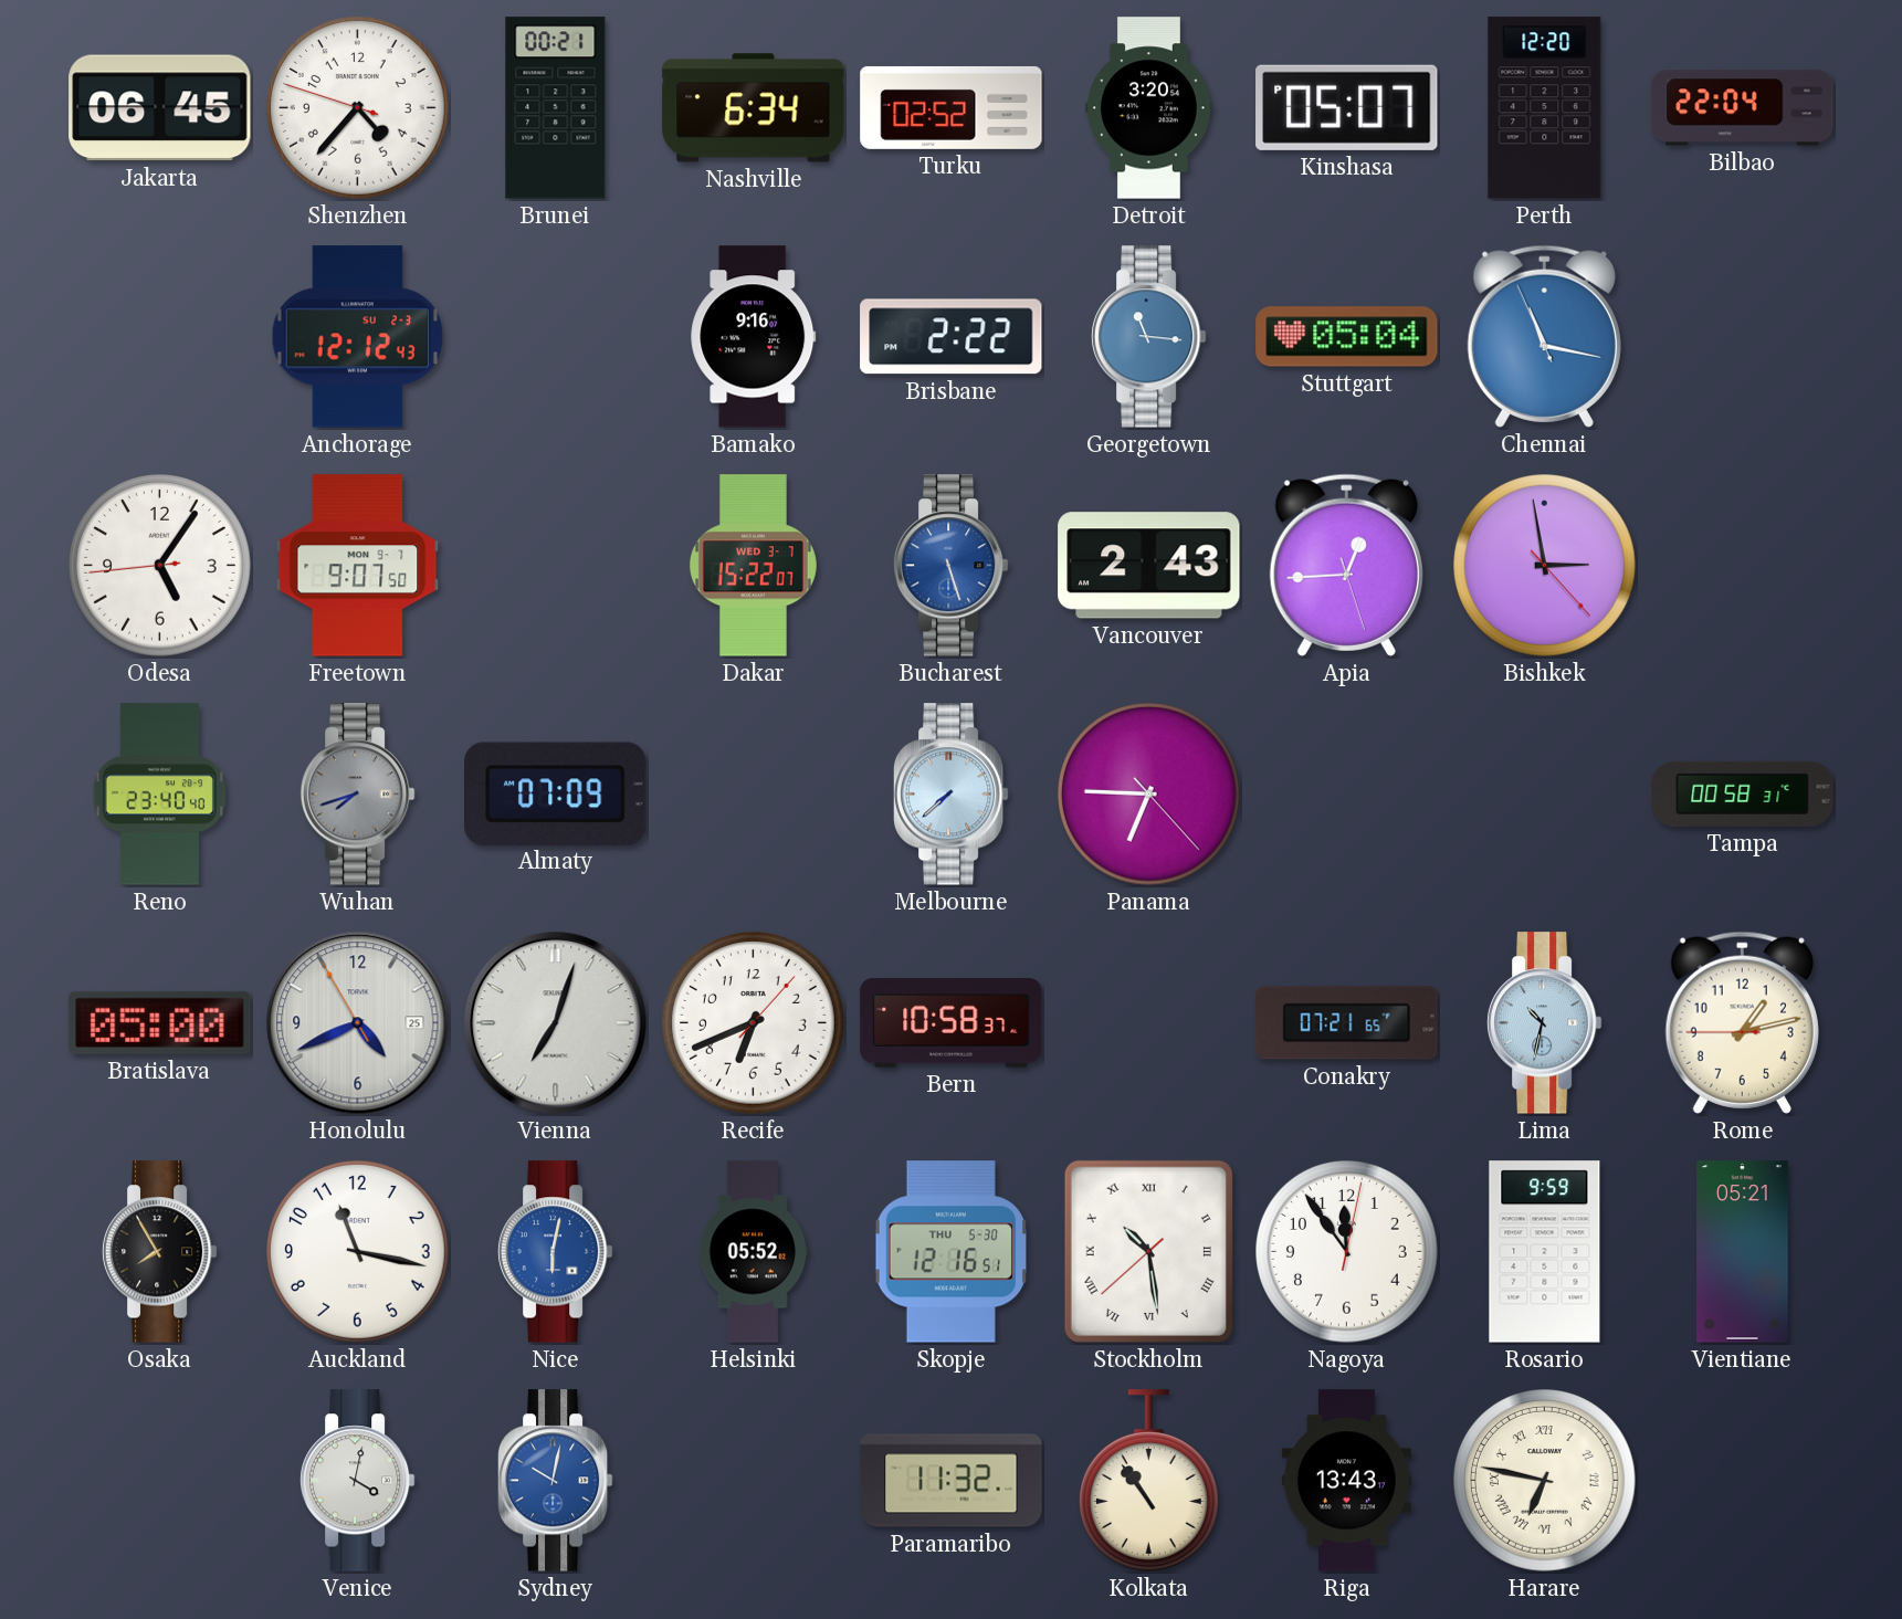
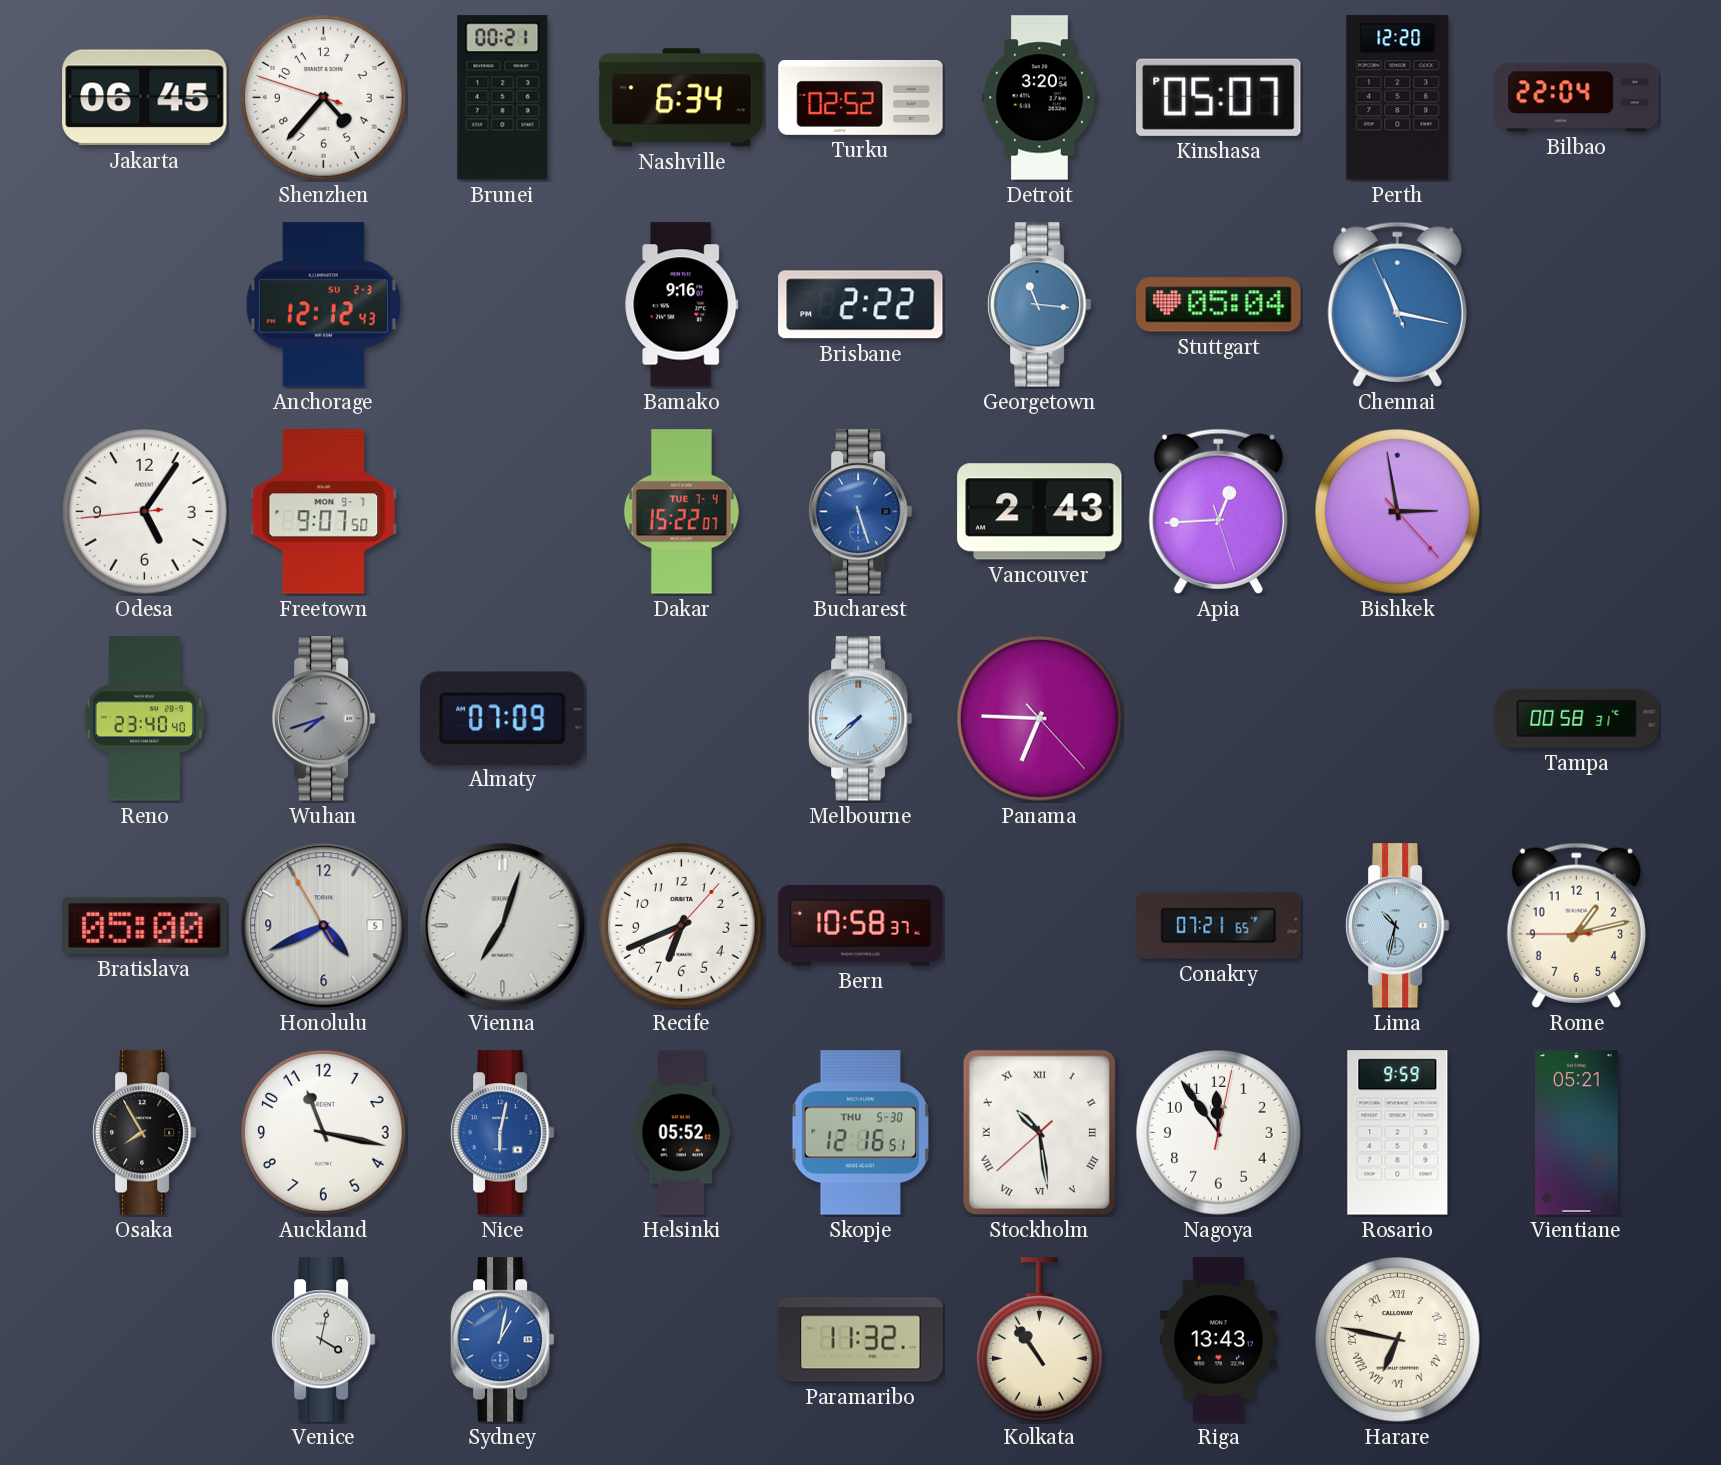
Dakar date: WED 3-7 -> TUE 7-4 (681, 512)
Honolulu date: 25 -> 5 (324, 926)
Sydney: 10:02 -> 1:02 (502, 1340)
